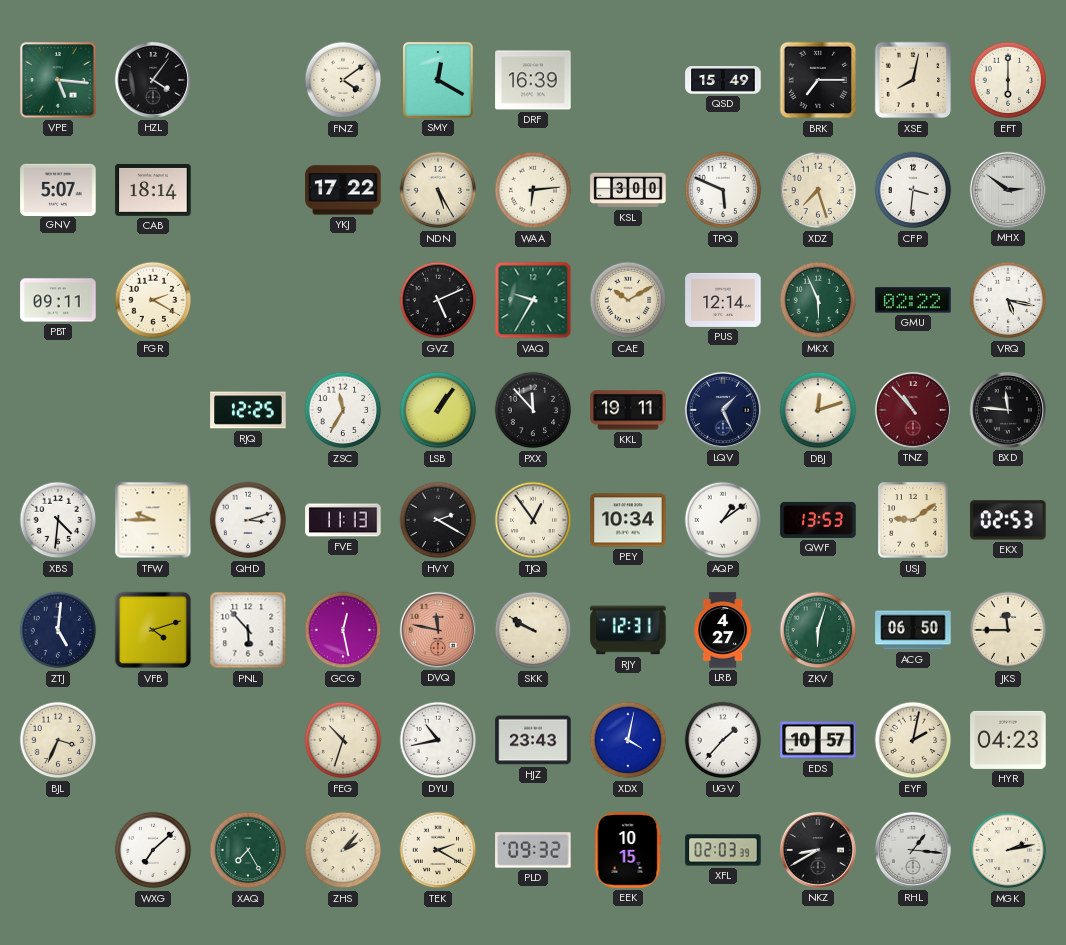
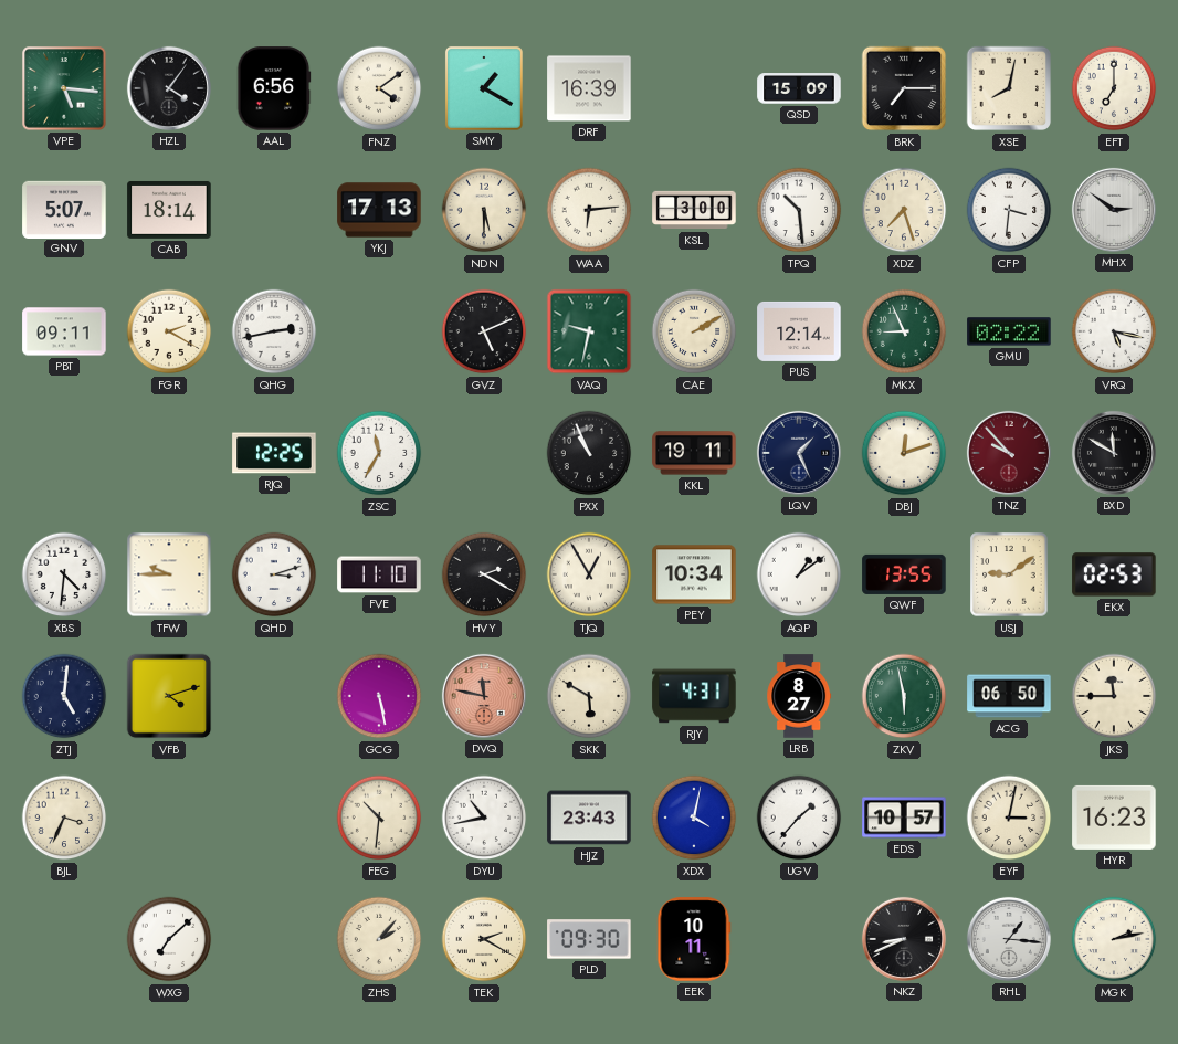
AAL: none -> 6:56 (274, 88)
SMY: 12:20 -> 1:20 (484, 88)
QSD: 15:49 -> 15:09 (799, 88)
EFT: 6:00 -> 7:00 (1114, 88)
YKJ: 17:22 -> 17:13 (379, 210)
NDN: 5:25 -> 5:30 (484, 210)
TPQ: 5:49 -> 10:29 (799, 210)
QHG: none -> 2:43 (274, 331)
VAQ: 9:35 -> 9:32 (589, 331)
CAE: 10:10 -> 2:10 (694, 331)
MKX: 5:56 -> 8:56 (904, 331)
LSB: 1:06 -> none (438, 410)
PXX: 11:53 -> 10:56 (589, 453)
TNZ: 10:53 -> 9:53 (1009, 453)
BXD: 11:46 -> 11:50 (1114, 453)
FVE: 11:13 -> 11:10 (379, 574)
TJQ: 12:54 -> 12:55 (589, 574)
QWF: 13:53 -> 13:55 (904, 574)
PNL: 5:53 -> none (248, 630)
GCG: 12:28 -> 5:28 (379, 696)
SKK: 9:50 -> 5:50 (589, 696)
RJY: 12:31 -> 4:31 (694, 696)
LRB: 4:27 -> 8:27 (799, 696)
ZKV: 6:03 -> 5:58 (904, 696)
FEG: 10:33 -> 10:31 (379, 818)
EYF: 2:02 -> 3:02 (1009, 818)
HYR: 04:23 -> 16:23 (1114, 818)
XAQ: 7:25 -> none (248, 850)
PLD: 09:32 -> 09:30 (589, 939)
EEK: 10:15 -> 10:11 (694, 939)
XFL: 02:03 -> none (723, 850)
NKZ: 8:40 -> 8:41 (904, 939)
